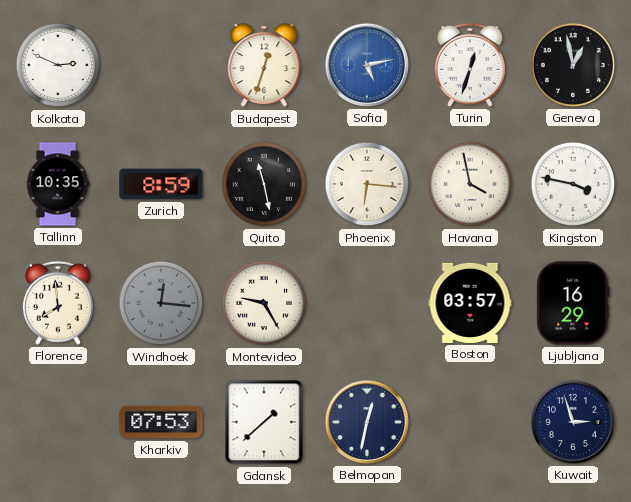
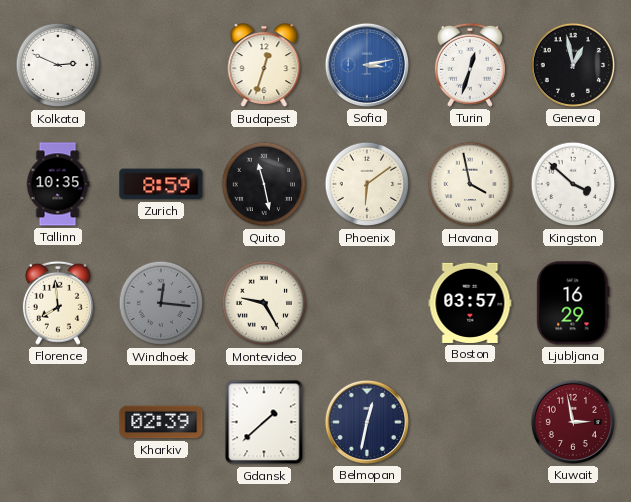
Sofia: 5:13 -> 3:13 (367, 65)
Phoenix: 6:16 -> 6:09 (367, 184)
Kingston: 3:47 -> 3:52 (573, 184)
Kharkiv: 07:53 -> 02:39 (161, 422)
Kuwait: 2:57 -> 2:58 (573, 422)
Kuwait dial: navy -> burgundy (573, 422)
